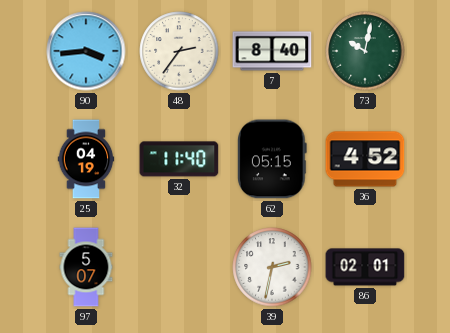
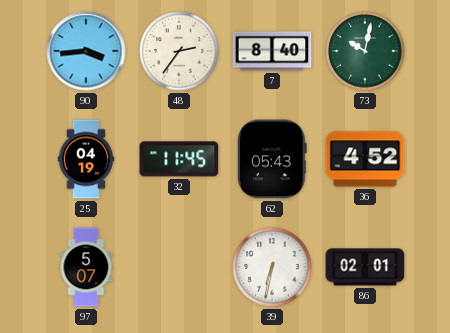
32: 11:40 -> 11:45 (179, 159)
62: 05:15 -> 05:43 (272, 159)
39: 2:32 -> 6:32 (272, 267)
